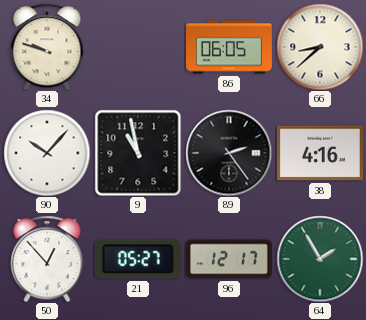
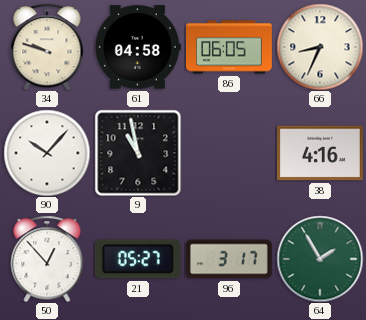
61: none -> 04:58 (138, 47)
66: 8:38 -> 8:34 (320, 47)
89: 2:24 -> none (229, 153)
96: 12:17 -> 3:17 (229, 259)
